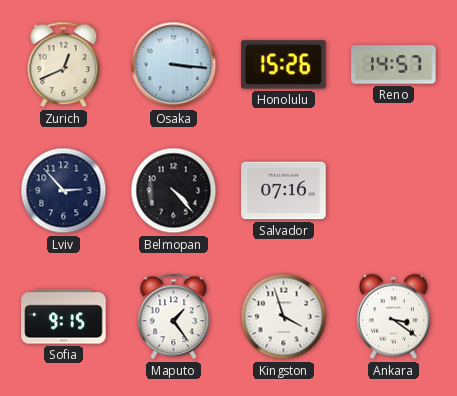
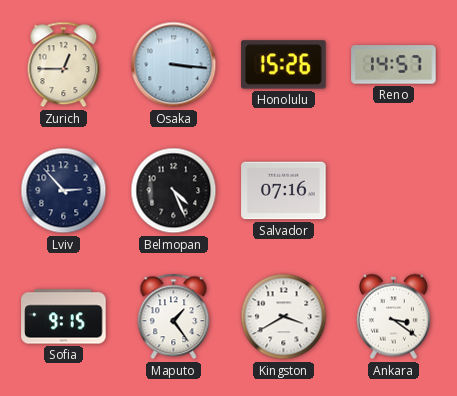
Zurich: 12:41 -> 12:45 (64, 65)
Belmopan: 4:23 -> 4:26 (174, 191)
Kingston: 3:57 -> 3:40 (284, 317)
